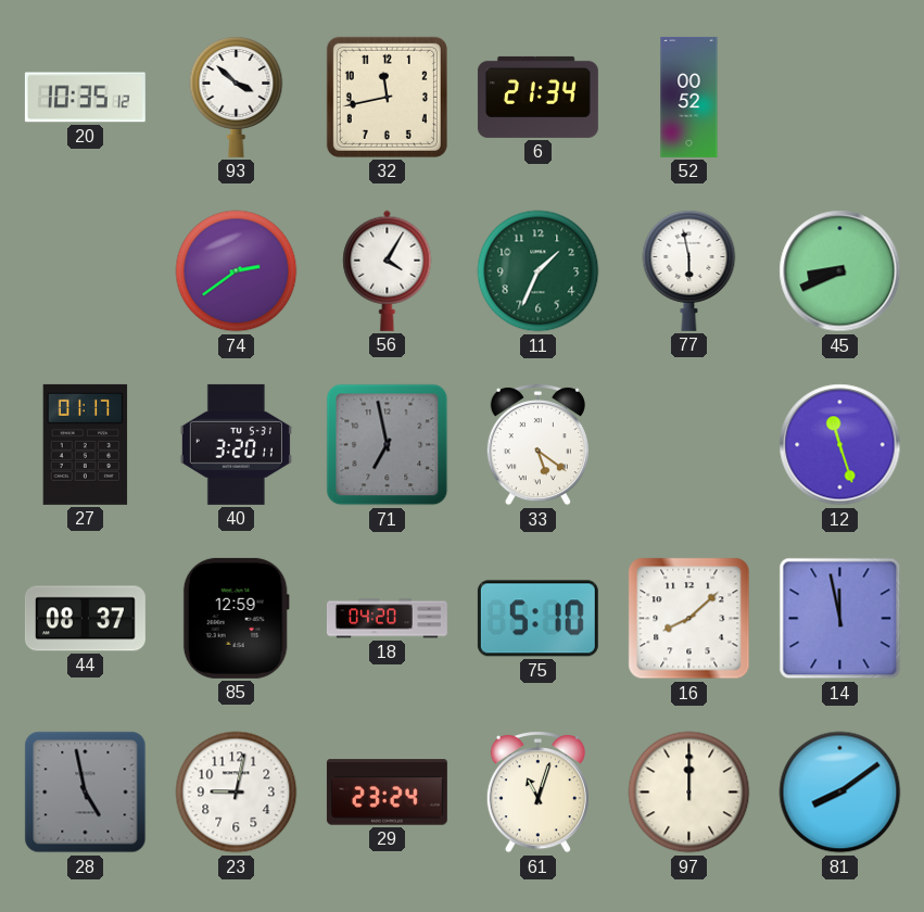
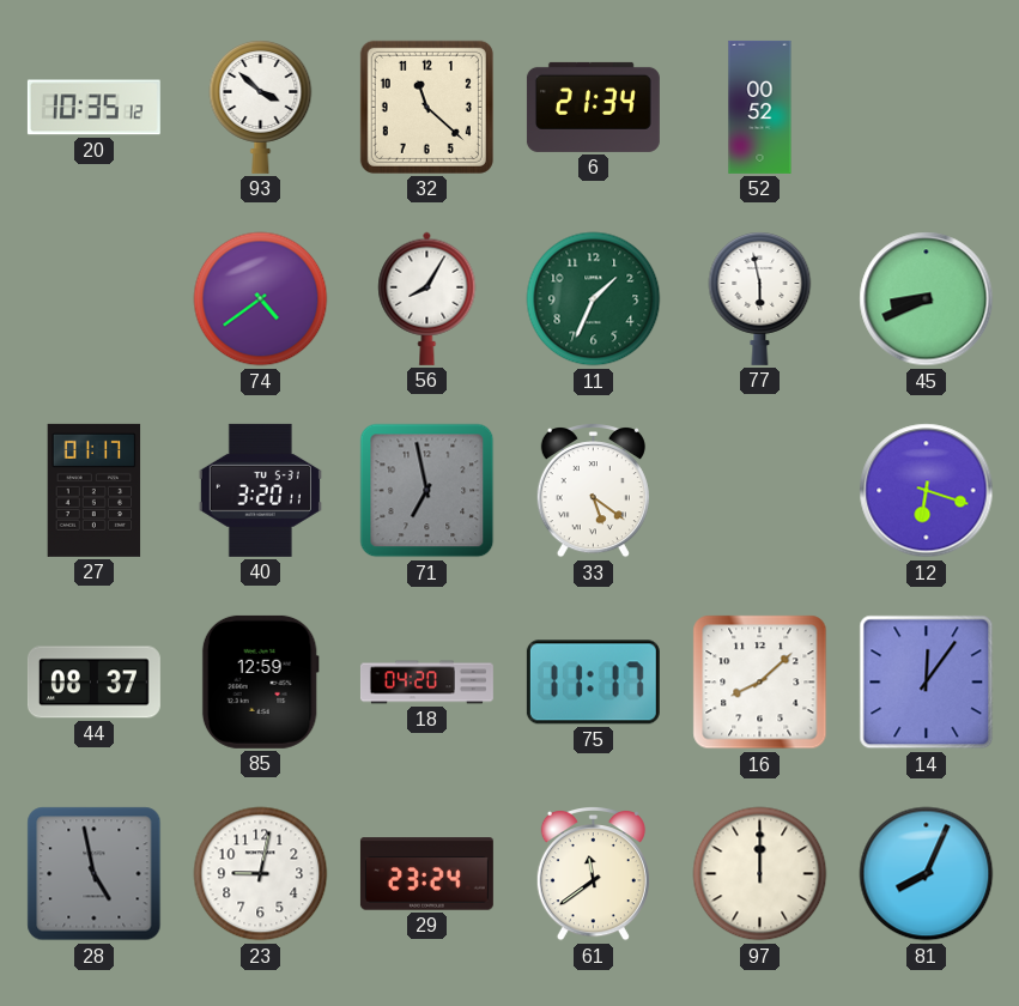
32: 11:43 -> 11:22 (426, 107)
74: 2:39 -> 4:39 (261, 299)
56: 4:05 -> 8:05 (427, 298)
12: 11:27 -> 6:18 (927, 491)
75: 5:10 -> 11:17 (593, 683)
14: 11:58 -> 12:06 (927, 683)
61: 11:03 -> 11:39 (593, 874)
81: 8:09 -> 8:04 (927, 874)
